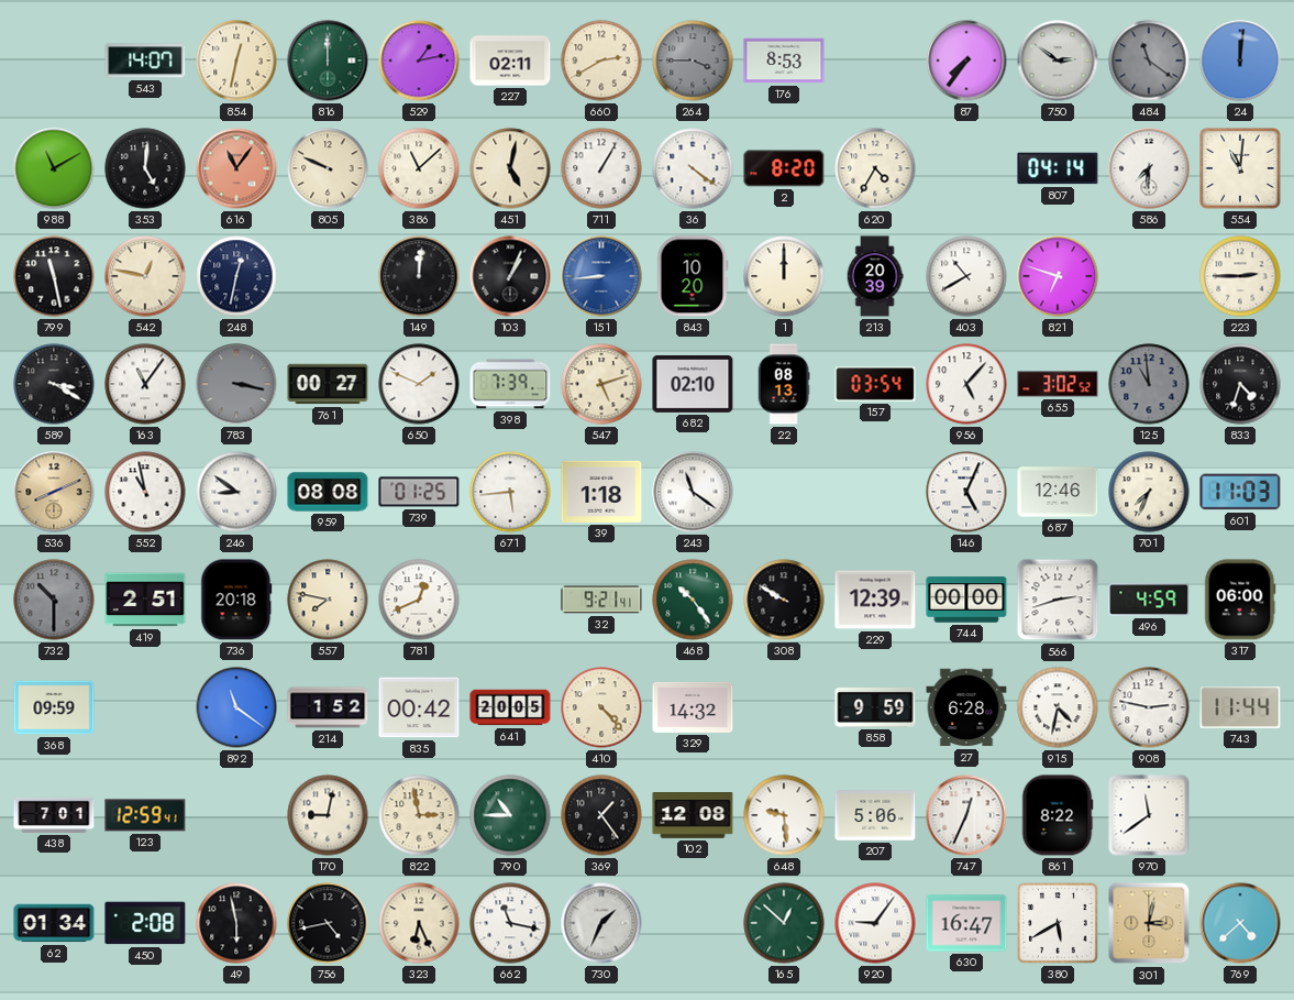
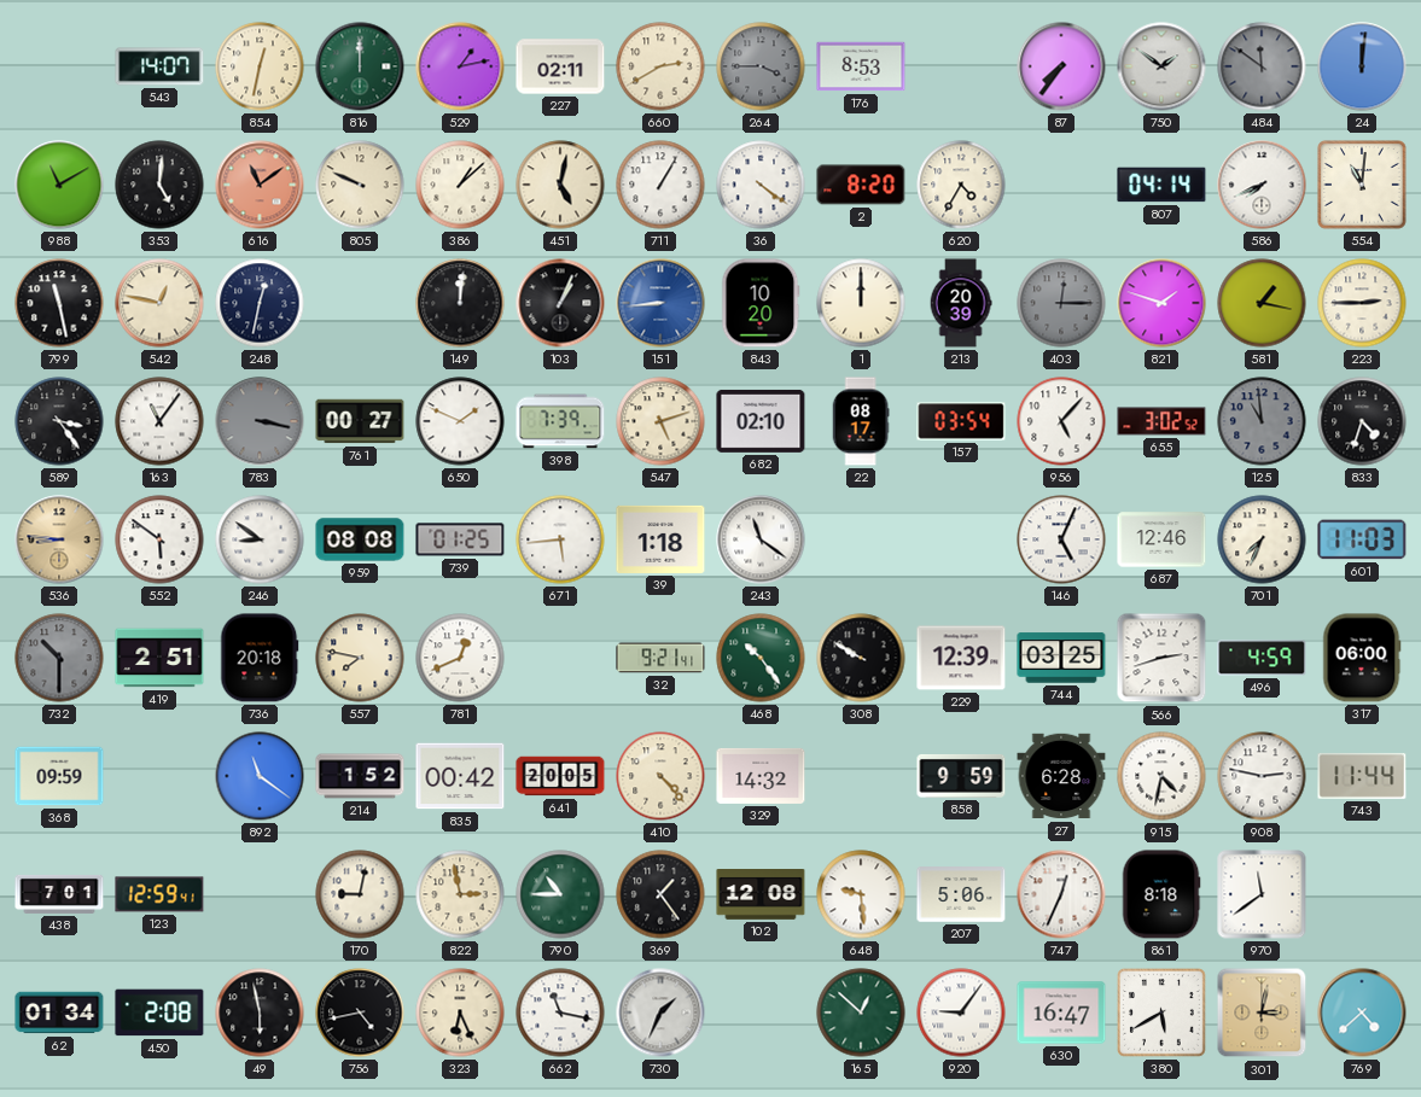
750: 2:51 -> 1:51 (1161, 66)
484: 11:21 -> 11:51 (1262, 66)
616: 11:06 -> 11:09 (260, 185)
386: 11:08 -> 1:08 (460, 185)
586: 7:31 -> 7:41 (1262, 185)
403: 10:40 -> 12:15 (1061, 303)
403 dial: white -> grey (1061, 303)
821: 6:48 -> 1:48 (1161, 303)
581: none -> 1:17 (1262, 303)
589: 3:20 -> 3:24 (59, 421)
22: 08:13 -> 08:17 (861, 421)
536: 8:11 -> 8:46 (59, 539)
552: 10:58 -> 5:51 (159, 539)
744: 00:00 -> 03:25 (1061, 658)
861: 8:22 -> 8:18 (1161, 894)
